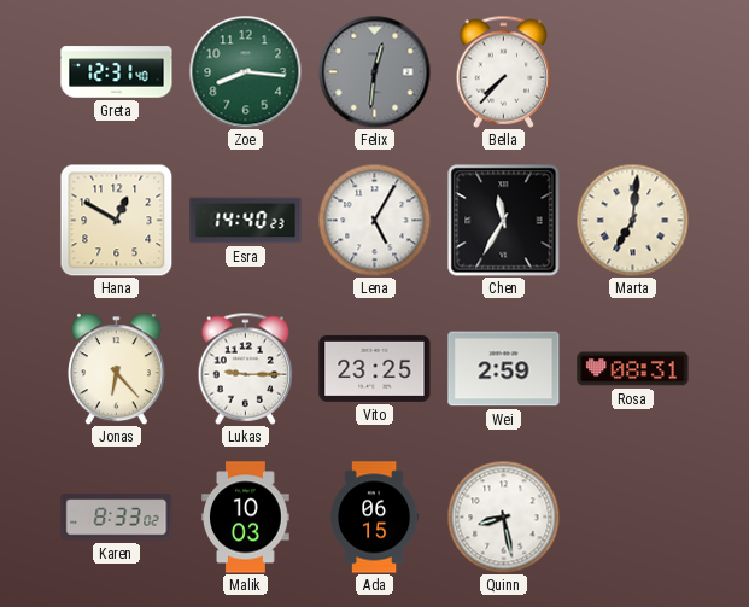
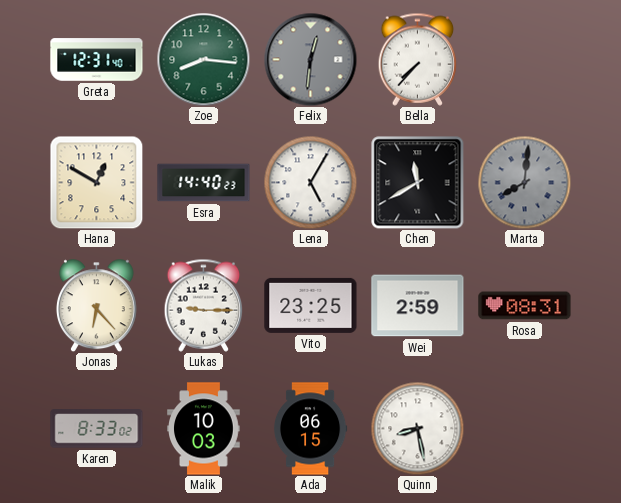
Chen: 11:35 -> 11:40 (417, 182)
Marta: 7:01 -> 8:01 (524, 182)
Marta dial: cream -> grey (524, 182)
